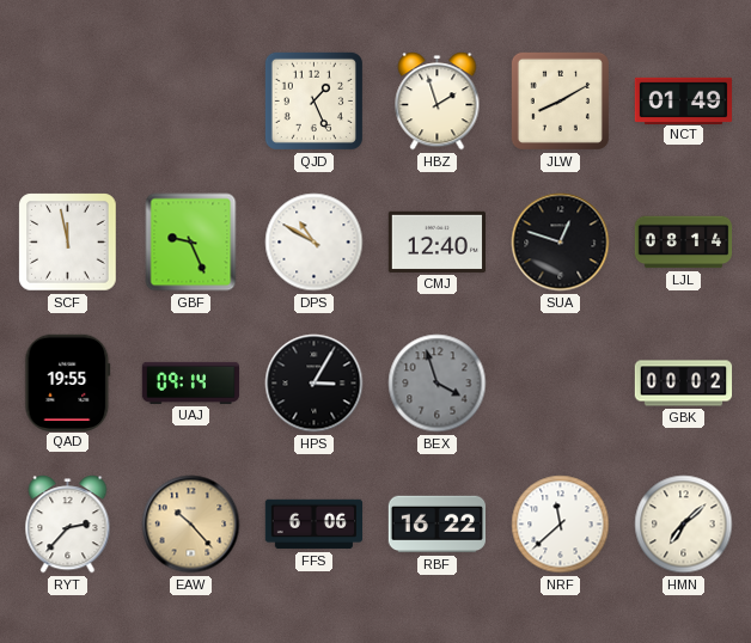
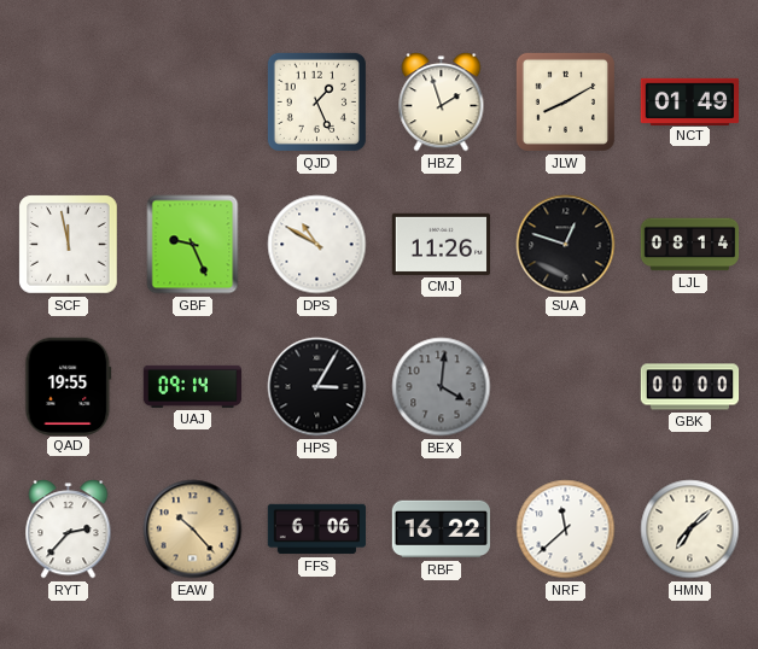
CMJ: 12:40 -> 11:26 (441, 244)
BEX: 3:57 -> 4:01 (442, 387)
GBK: 00:02 -> 00:00 (690, 387)
